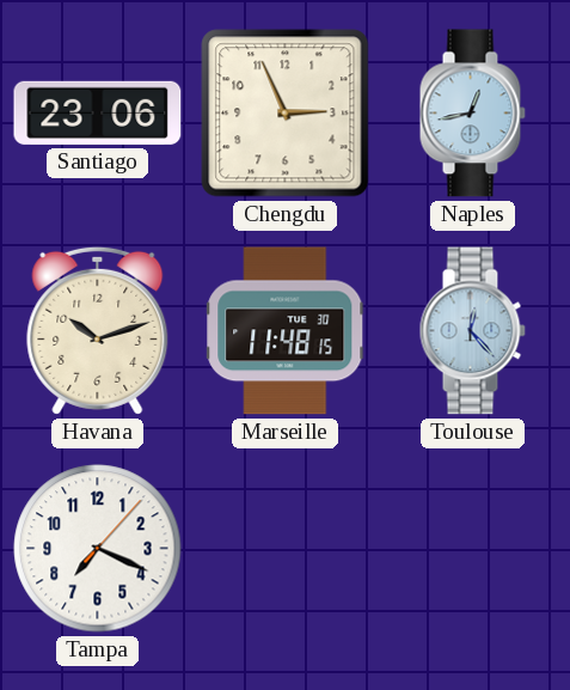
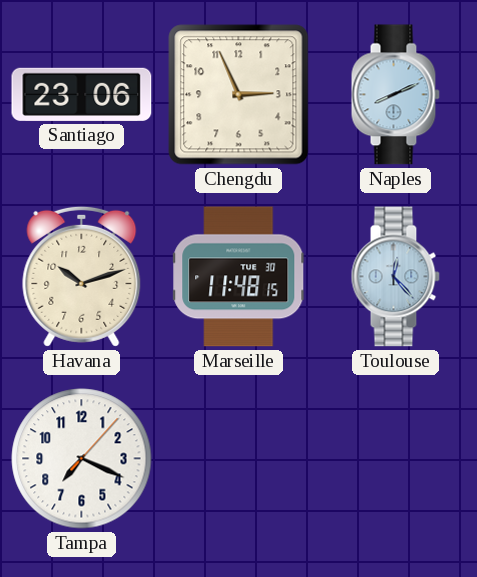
Naples: 12:43 -> 8:11 (395, 95)
